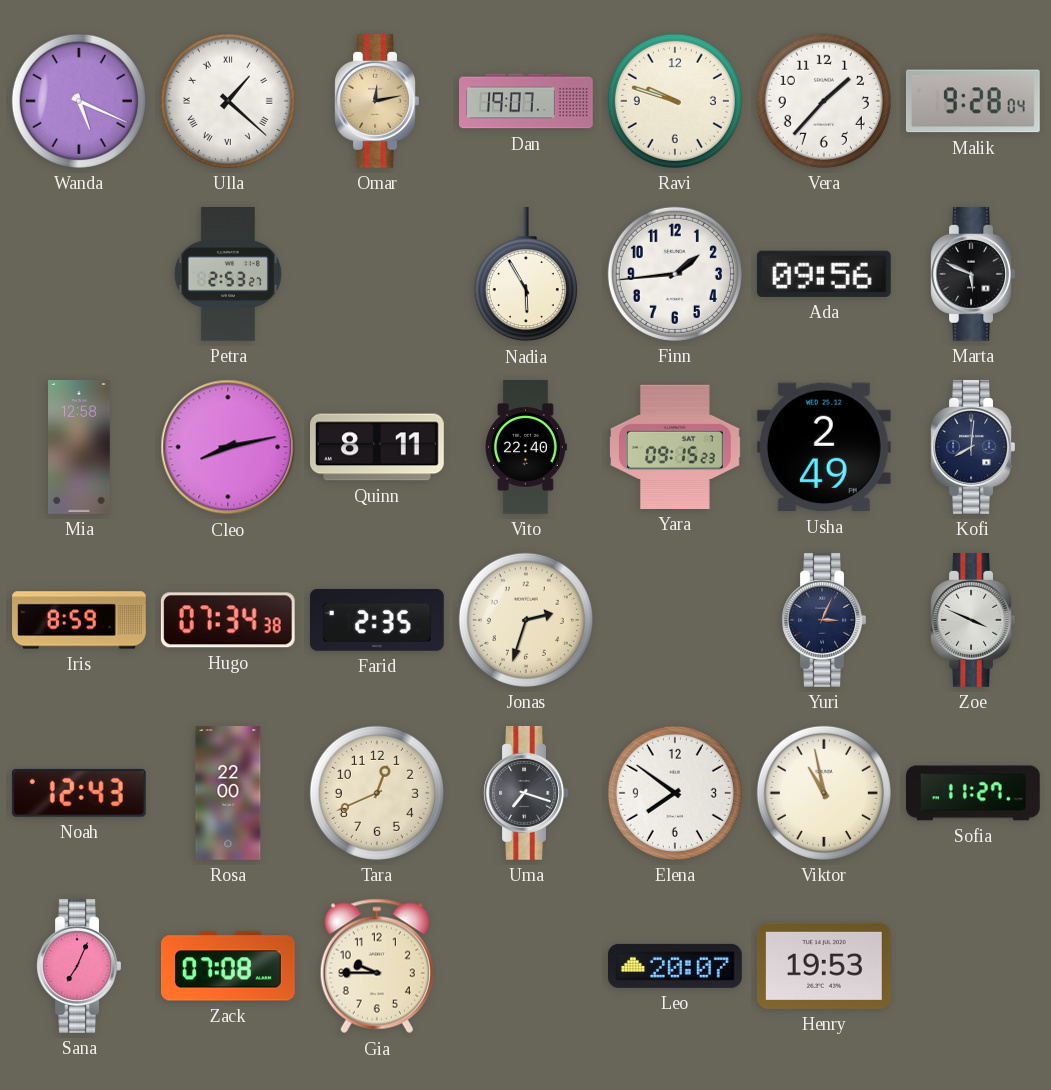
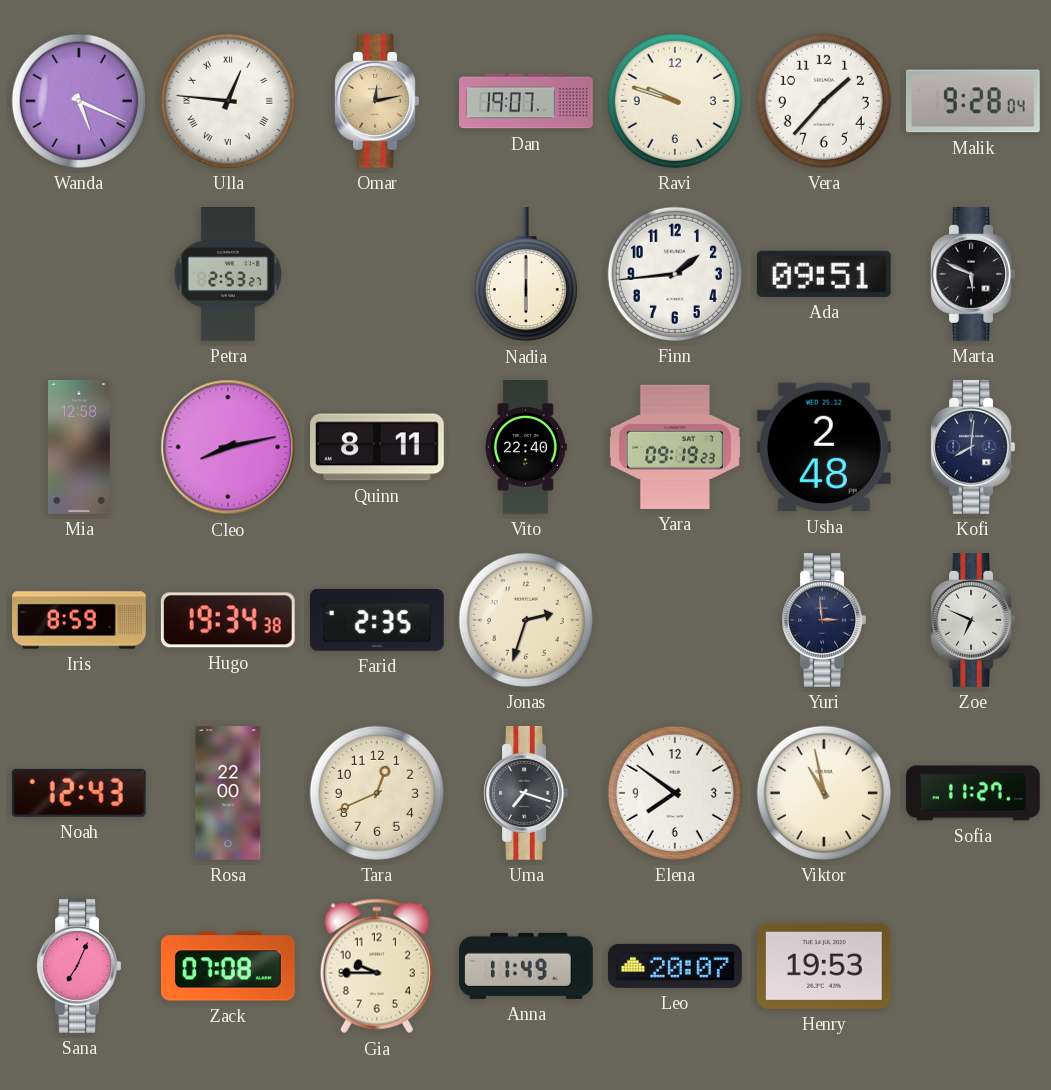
Ulla: 1:22 -> 12:46 (228, 101)
Nadia: 5:55 -> 6:00 (526, 274)
Ada: 09:56 -> 09:51 (824, 274)
Yara: 09:15 -> 09:19 (676, 447)
Usha: 2:49 -> 2:48 (824, 447)
Hugo: 07:34 -> 19:34 (228, 620)
Yuri: 3:04 -> 2:59 (824, 620)
Zoe: 3:49 -> 6:49 (973, 620)
Anna: none -> 11:49 (527, 966)
